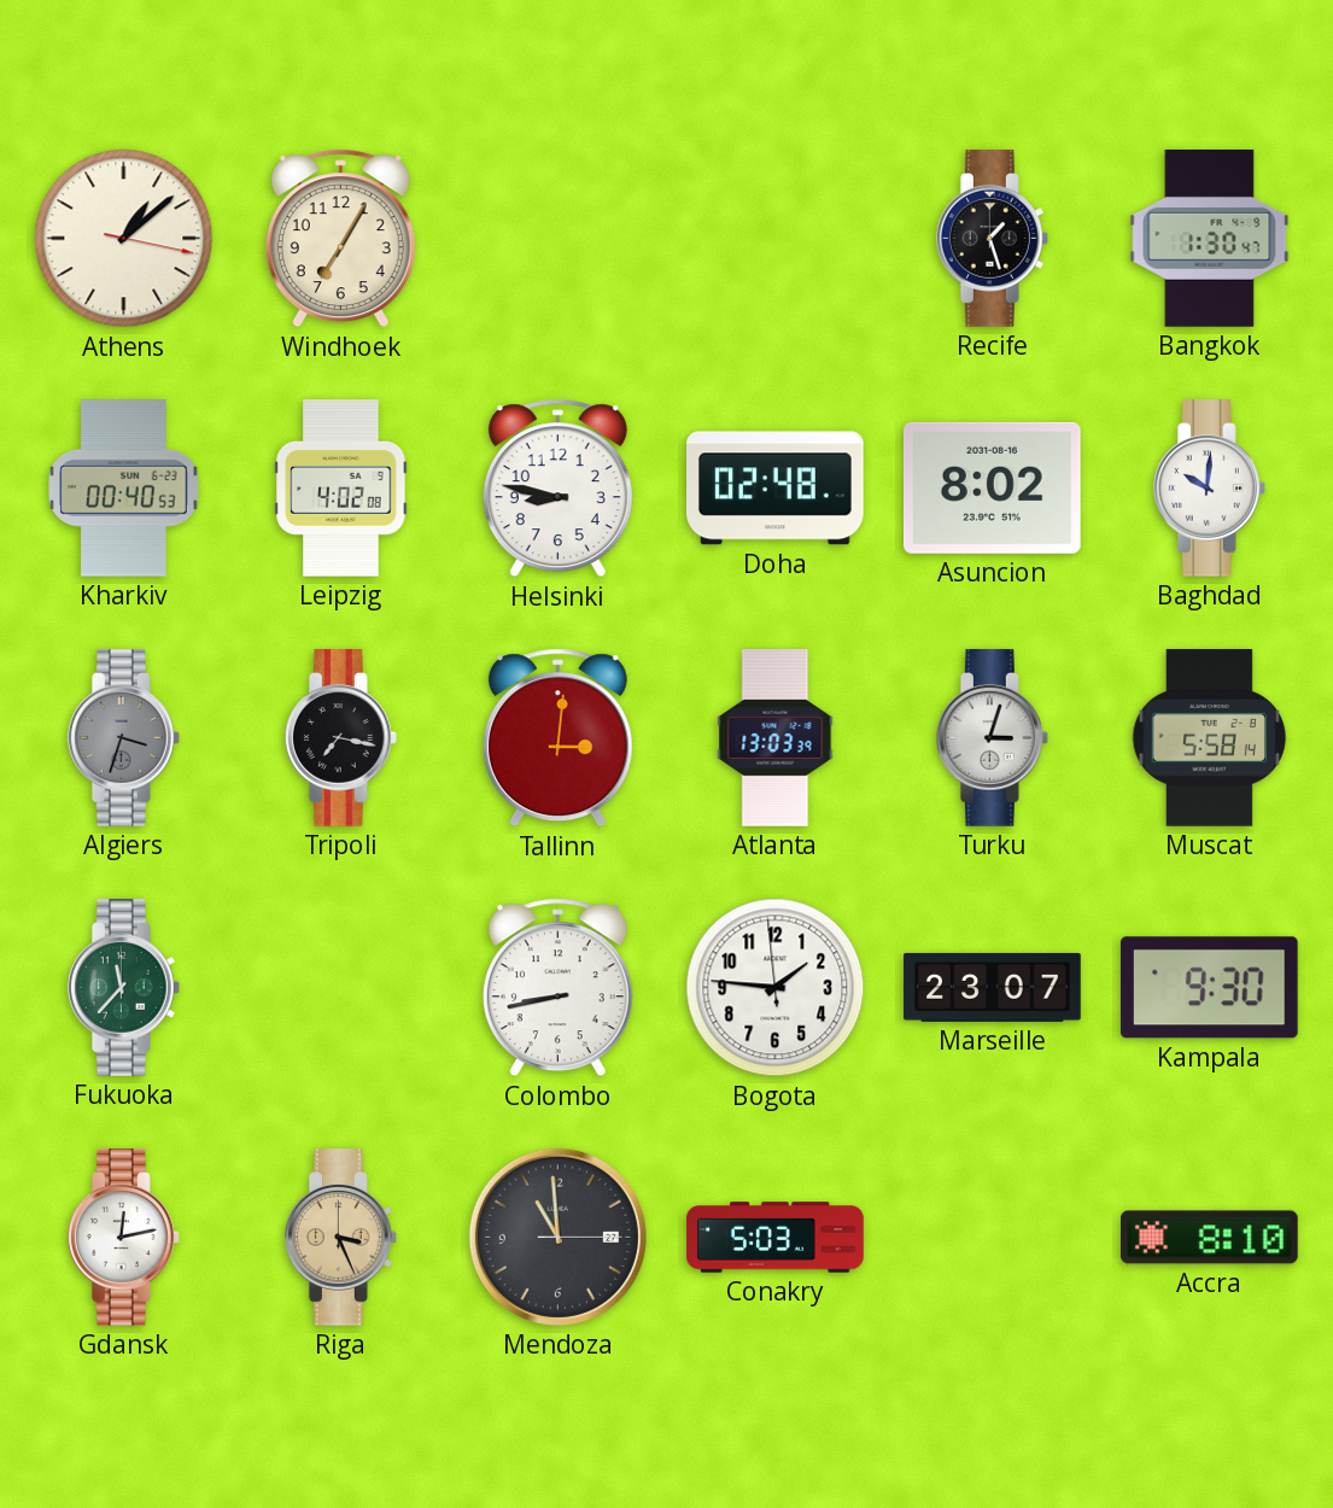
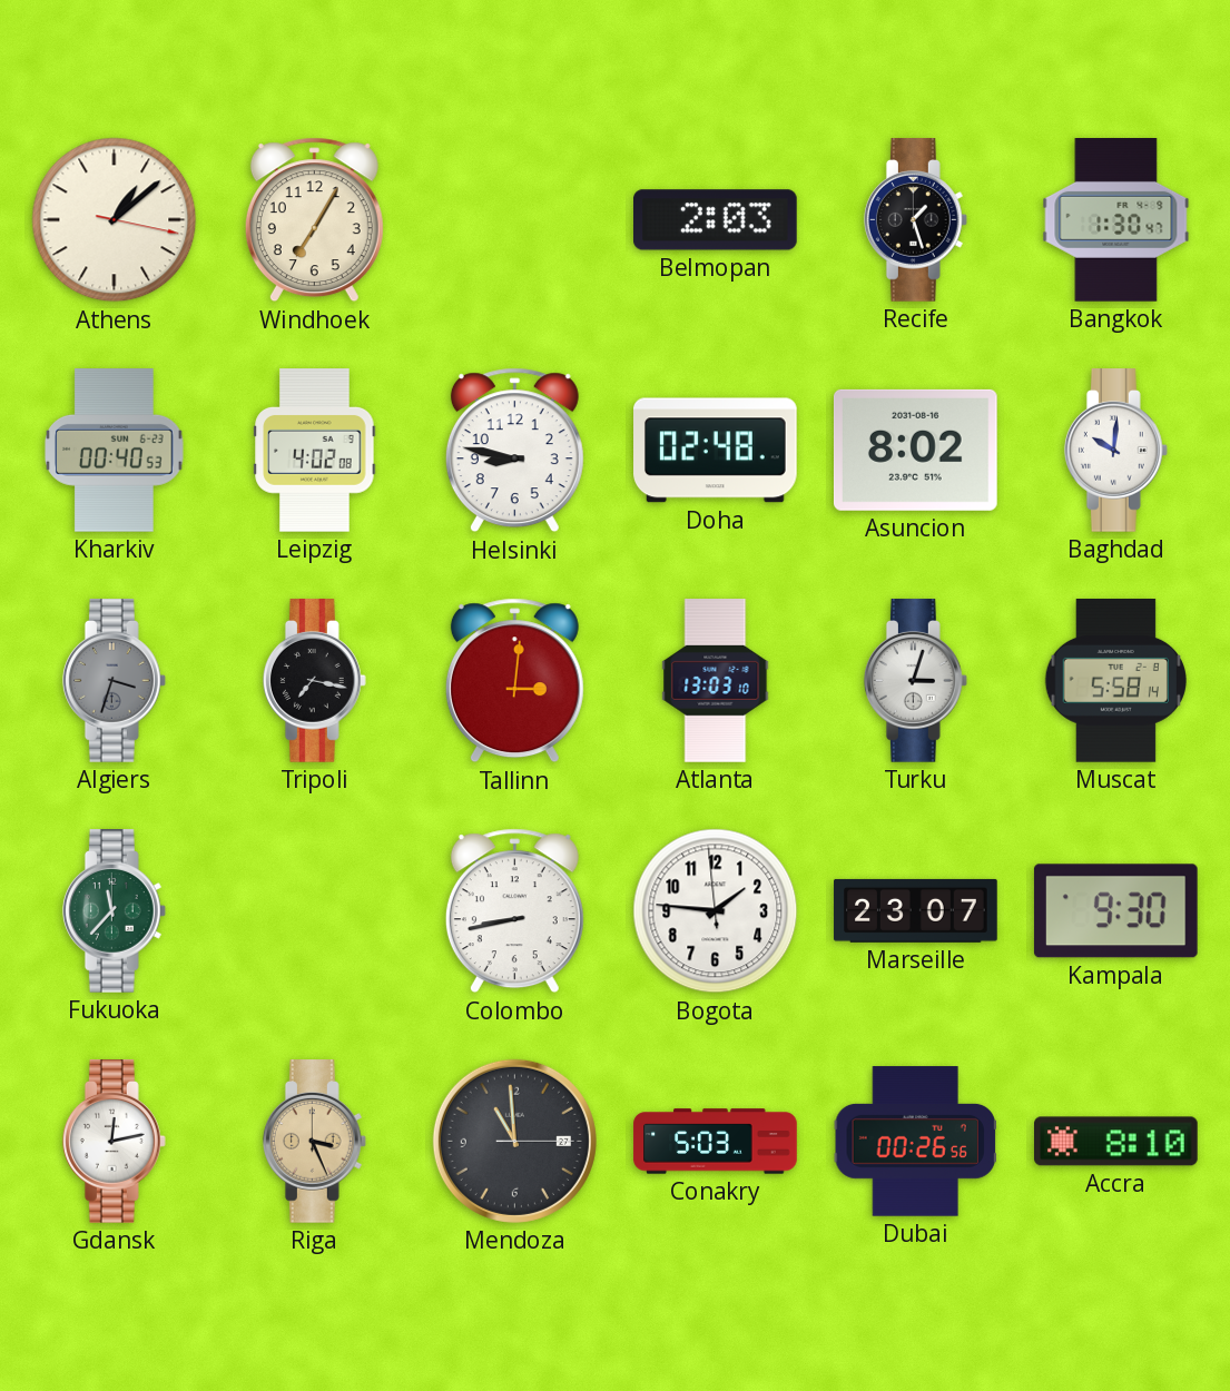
Belmopan: none -> 2:03 (716, 220)
Atlanta: 13:03:39 -> 13:03:10 (716, 681)
Dubai: none -> 00:26 (915, 1142)
